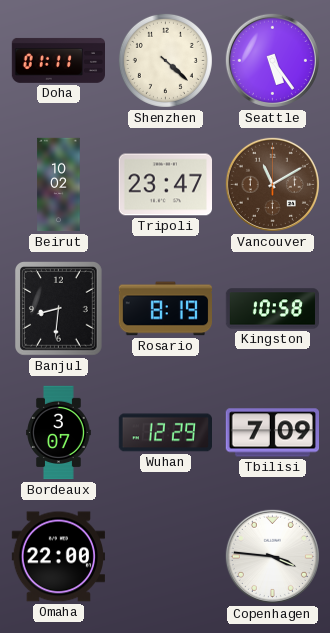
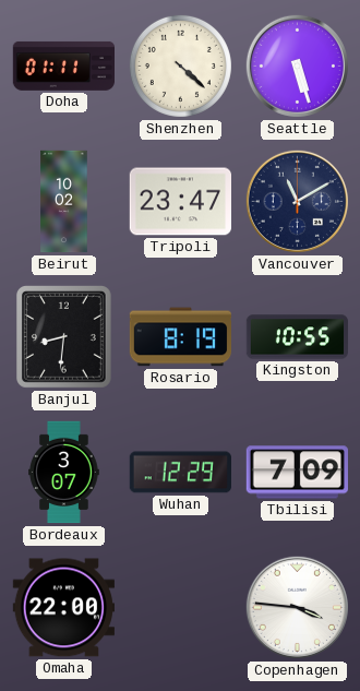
Seattle: 5:24 -> 5:27 (297, 65)
Vancouver dial: brown -> navy (297, 201)
Kingston: 10:58 -> 10:55 (298, 337)
